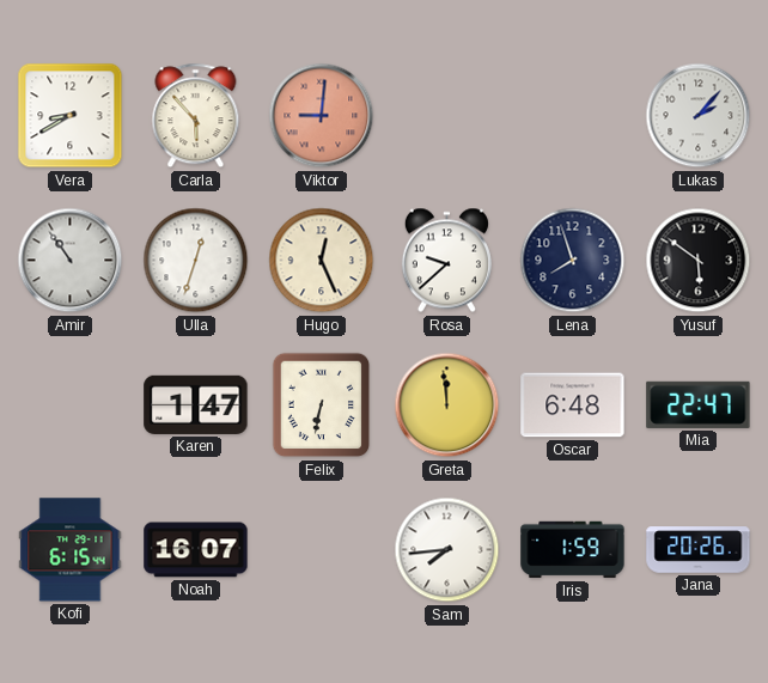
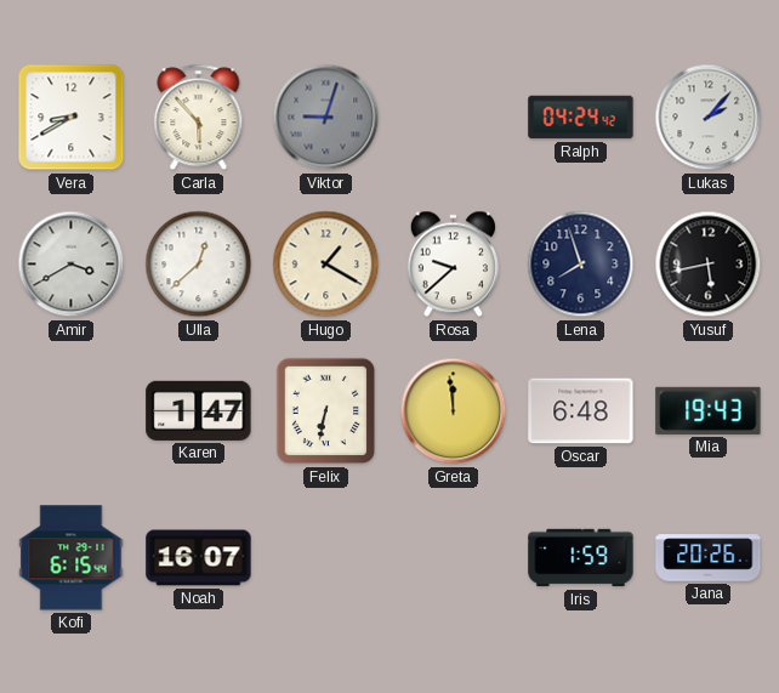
Viktor: 9:01 -> 9:03 (326, 118)
Viktor dial: salmon -> grey (326, 118)
Ralph: none -> 04:24 (581, 118)
Amir: 10:54 -> 3:40 (72, 265)
Ulla: 12:33 -> 12:38 (199, 265)
Hugo: 12:26 -> 1:20 (326, 265)
Yusuf: 5:51 -> 5:43 (709, 265)
Mia: 22:47 -> 19:43 (709, 410)
Sam: 7:44 -> none (447, 550)
